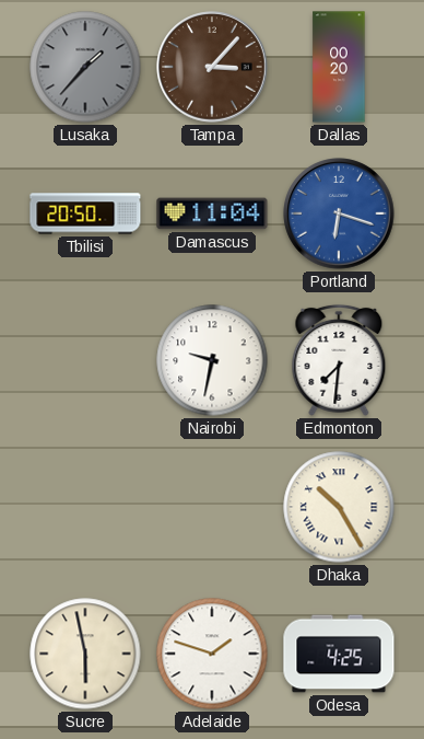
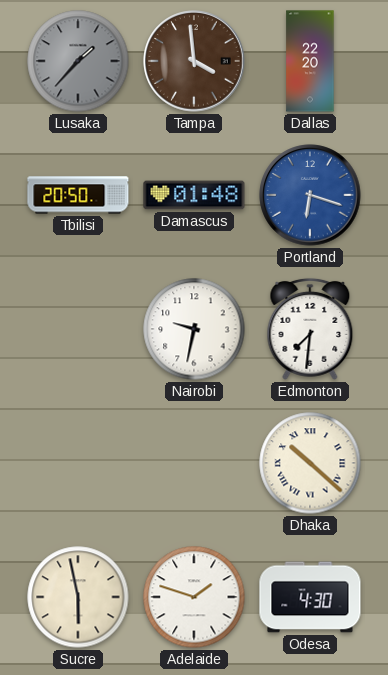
Tampa: 3:07 -> 3:59 (194, 61)
Dallas: 00:20 -> 22:20 (310, 61)
Damascus: 11:04 -> 01:48 (194, 195)
Dhaka: 10:25 -> 10:22 (310, 463)
Odesa: 4:25 -> 4:30 (310, 597)
